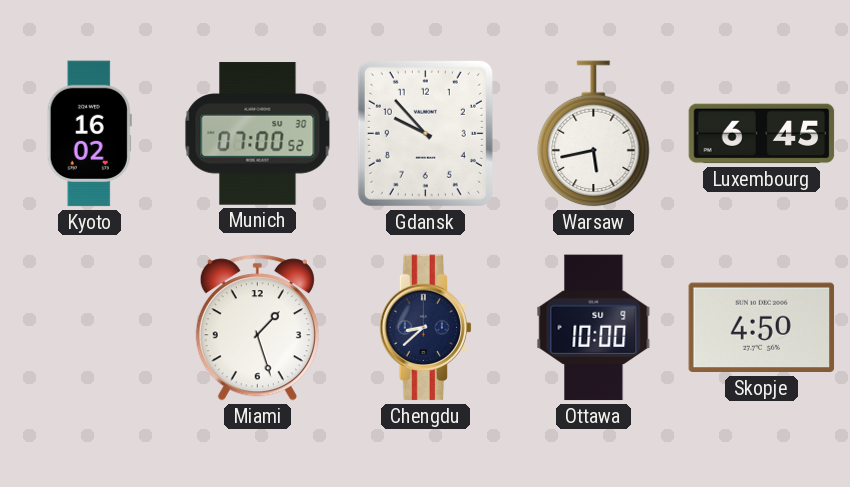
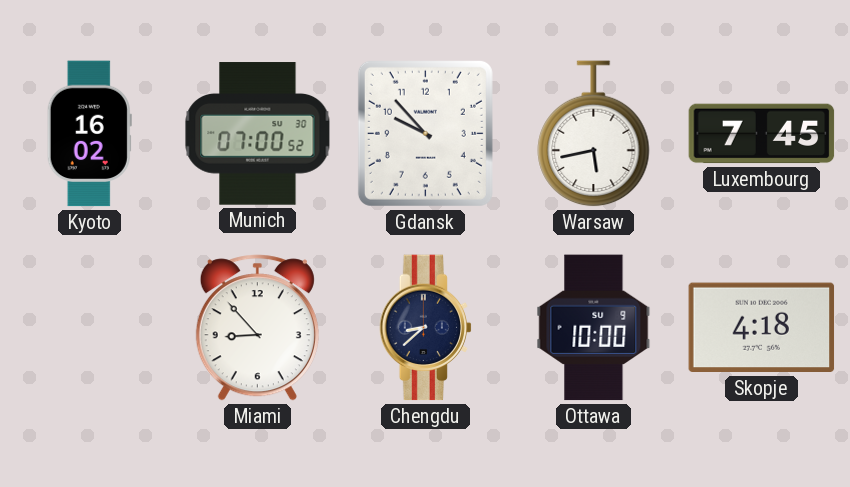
Luxembourg: 6:45 -> 7:45 (762, 134)
Miami: 1:27 -> 8:53 (257, 328)
Skopje: 4:50 -> 4:18 (762, 328)
